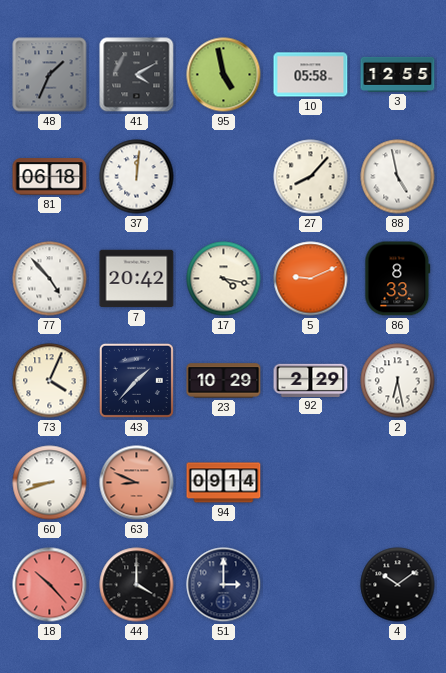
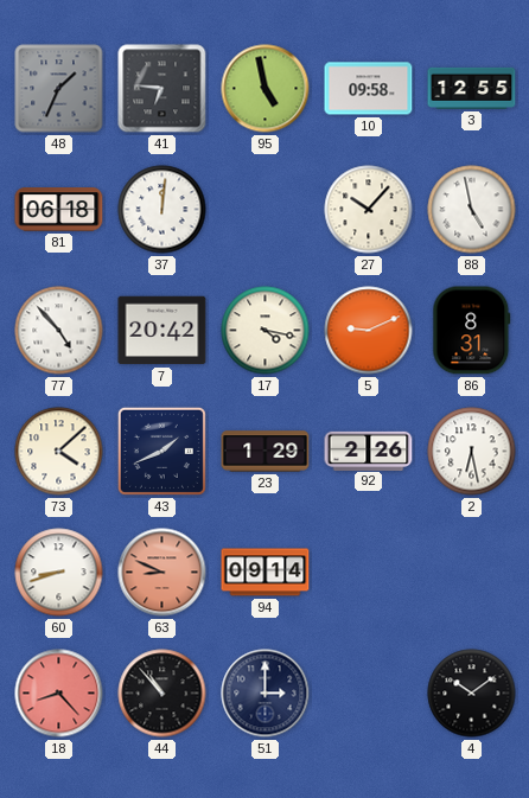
41: 4:10 -> 6:46 (162, 89)
10: 05:58 -> 09:58 (369, 89)
27: 8:07 -> 10:07 (369, 210)
86: 8:33 -> 8:31 (472, 331)
73: 4:04 -> 4:08 (59, 452)
43: 1:37 -> 1:41 (161, 451)
23: 10:29 -> 1:29 (266, 452)
92: 2:29 -> 2:26 (369, 451)
18: 10:23 -> 8:23 (59, 694)
44: 4:00 -> 10:53 (162, 694)
